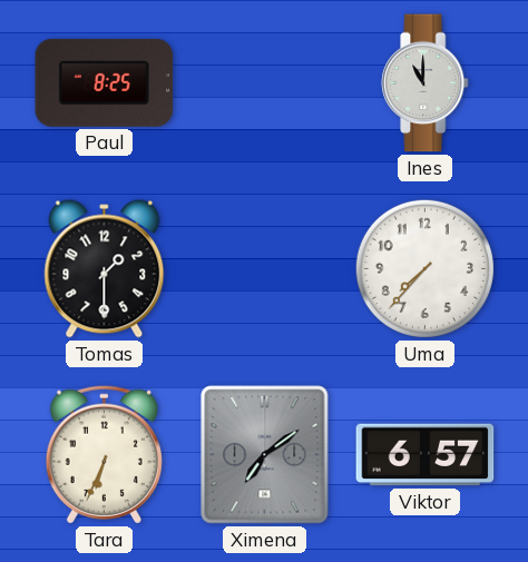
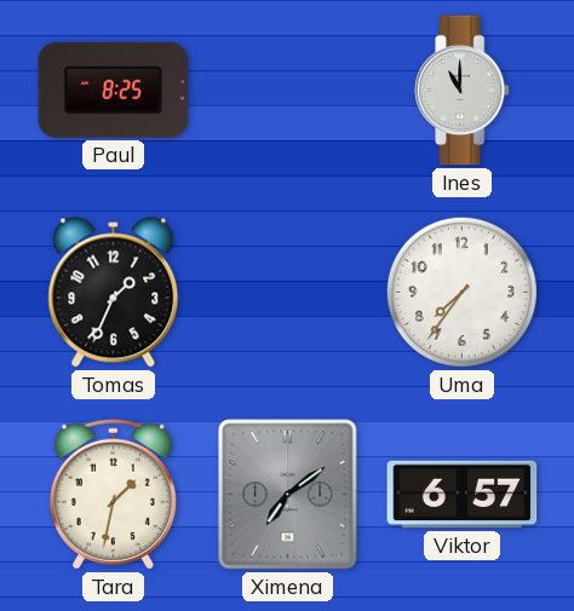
Tomas: 1:30 -> 1:34 (114, 293)
Uma: 7:37 -> 7:36 (461, 292)
Tara: 6:34 -> 1:32 (113, 494)
